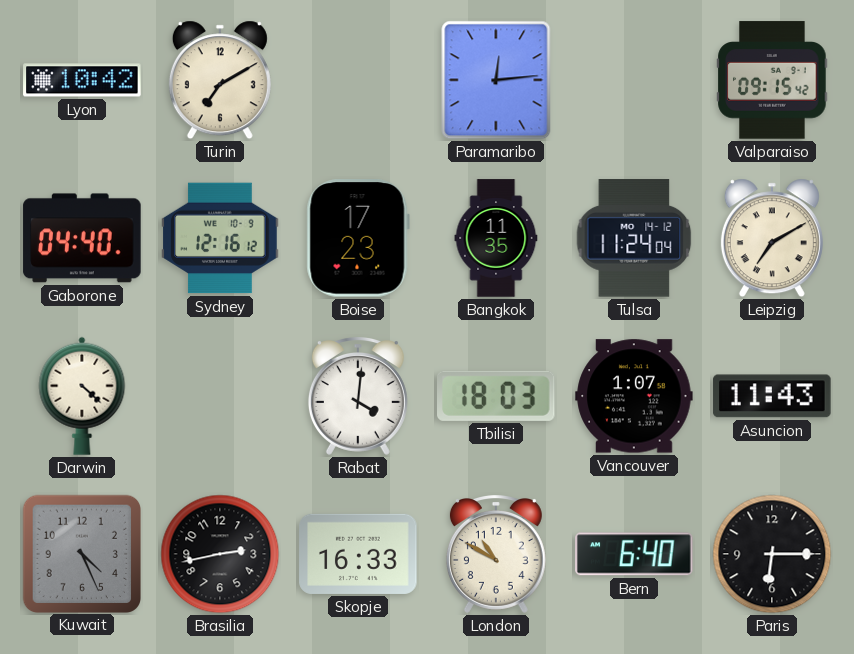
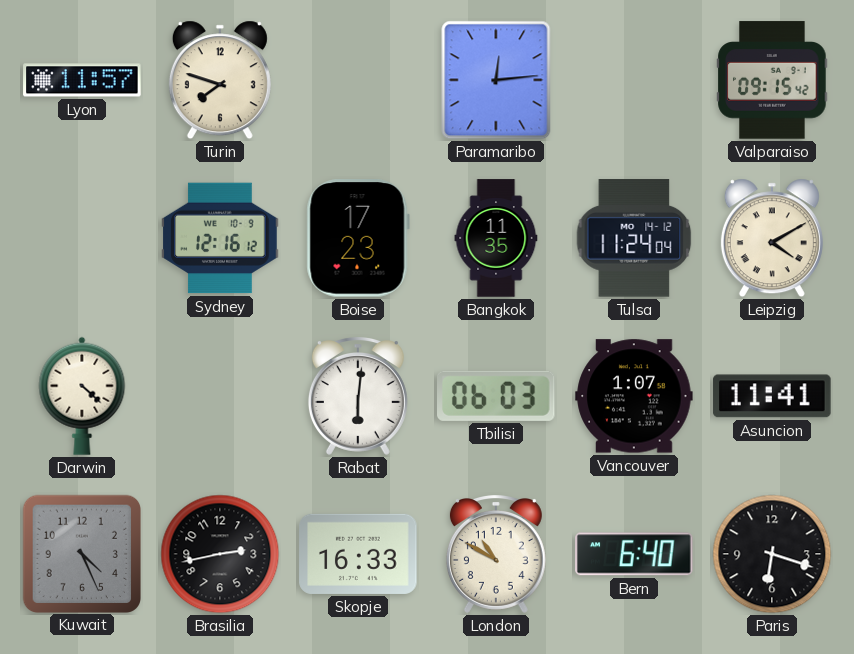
Lyon: 10:42 -> 11:57 (82, 80)
Turin: 7:10 -> 7:48 (220, 80)
Gaborone: 04:40 -> none (82, 238)
Leipzig: 7:10 -> 4:10 (772, 238)
Rabat: 4:01 -> 6:01 (358, 397)
Tbilisi: 18:03 -> 06:03 (497, 396)
Asuncion: 11:43 -> 11:41 (772, 396)
Paris: 6:15 -> 6:18 (772, 554)
